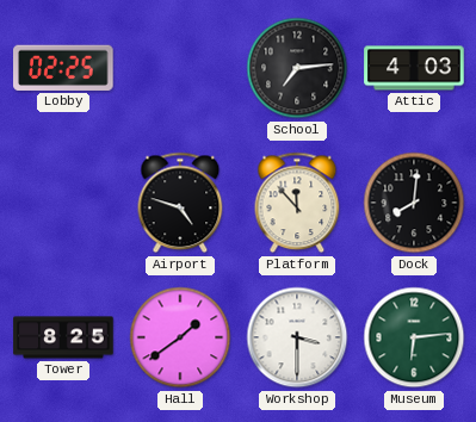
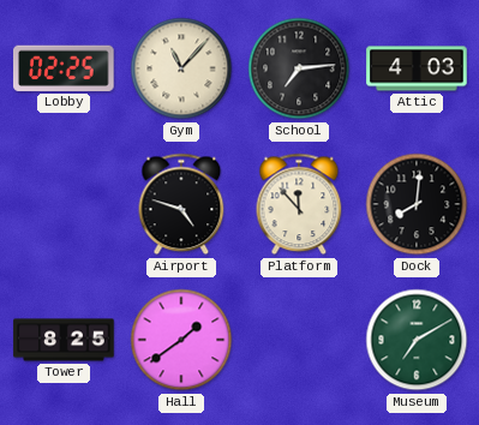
Gym: none -> 11:07 (181, 68)
Workshop: 3:30 -> none (297, 337)
Museum: 6:14 -> 7:10 (417, 340)
